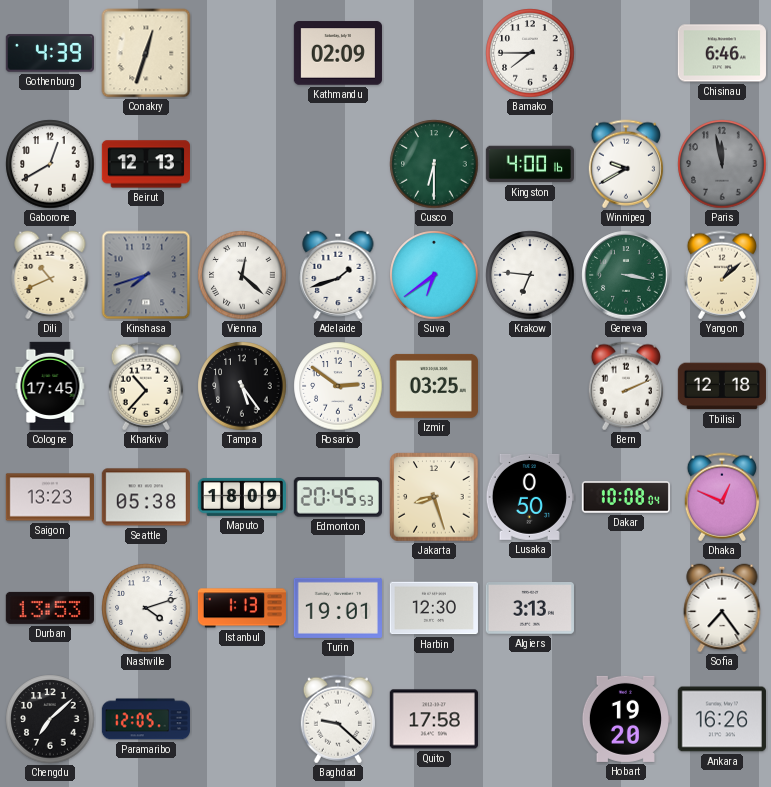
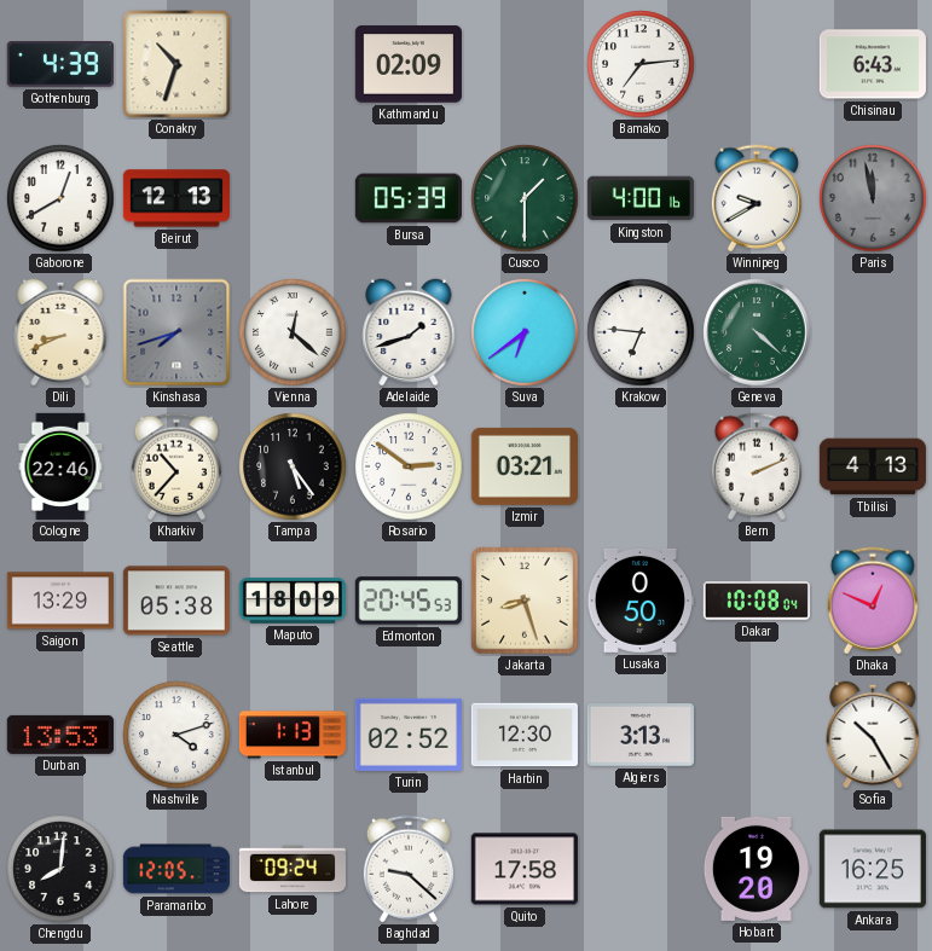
Conakry: 12:33 -> 10:33 (176, 64)
Bamako: 7:45 -> 7:14 (641, 64)
Chisinau: 6:46 -> 6:43 (873, 64)
Bursa: none -> 05:39 (409, 198)
Cusco: 6:30 -> 1:30 (525, 198)
Dili: 10:41 -> 8:41 (60, 332)
Geneva: 3:17 -> 4:22 (757, 332)
Yangon: 1:08 -> none (722, 275)
Cologne: 17:45 -> 22:46 (60, 466)
Izmir: 03:25 -> 03:21 (525, 466)
Tbilisi: 12:18 -> 4:13 (873, 466)
Saigon: 13:23 -> 13:29 (60, 601)
Turin: 19:01 -> 02:52 (409, 735)
Sofia: 7:24 -> 10:25 (873, 735)
Chengdu: 7:08 -> 8:01 (60, 869)
Lahore: none -> 09:24 (291, 869)
Ankara: 16:26 -> 16:25 (873, 869)
